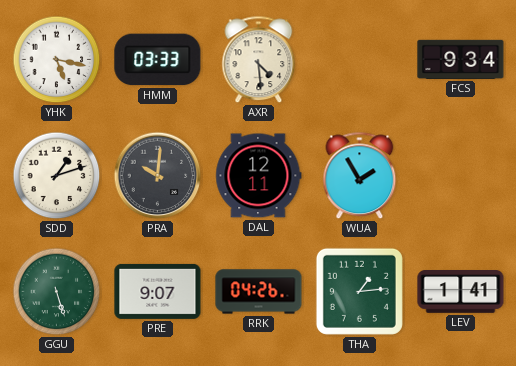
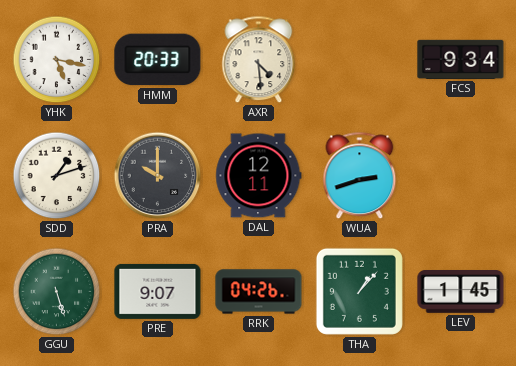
HMM: 03:33 -> 20:33 (158, 60)
PRA: 10:01 -> 10:00 (158, 176)
WUA: 1:55 -> 2:42 (360, 176)
THA: 1:14 -> 1:07 (359, 291)
LEV: 1:41 -> 1:45 (461, 292)
